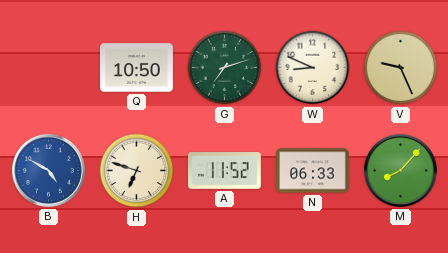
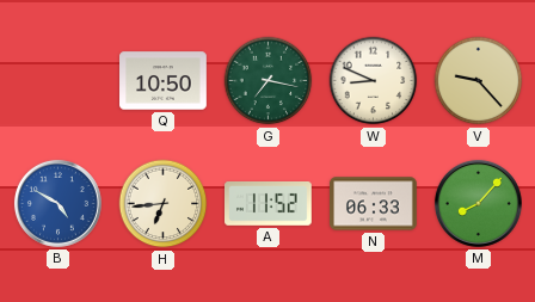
G: 7:12 -> 7:17 (269, 81)
V: 9:26 -> 9:23 (479, 81)
H: 6:48 -> 6:44 (164, 204)
